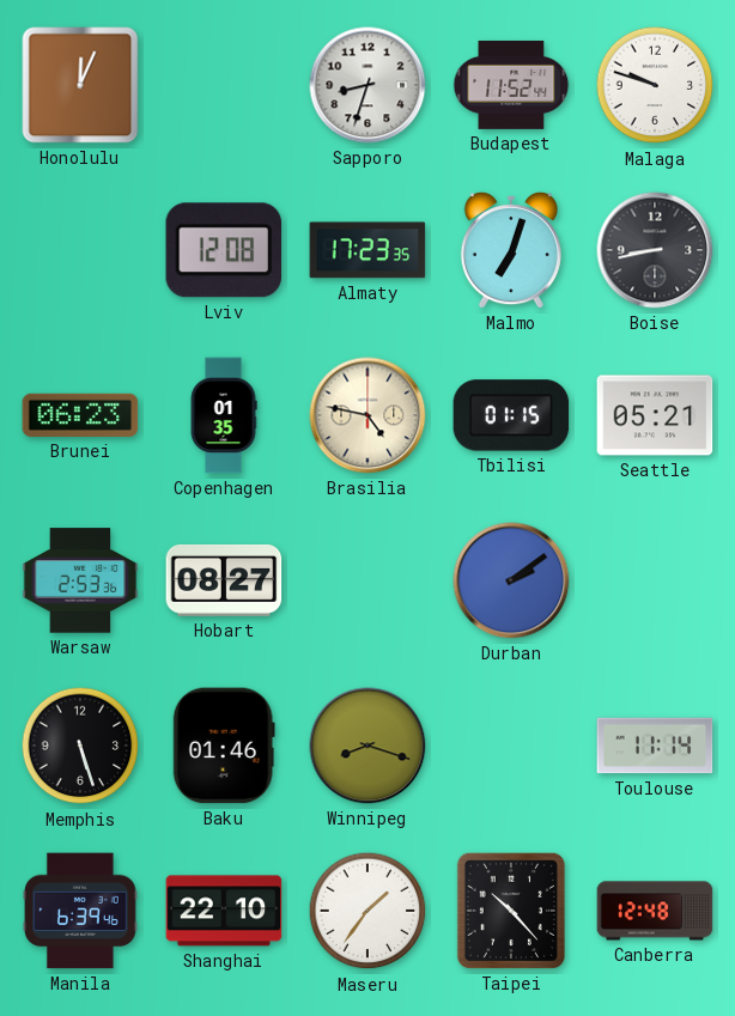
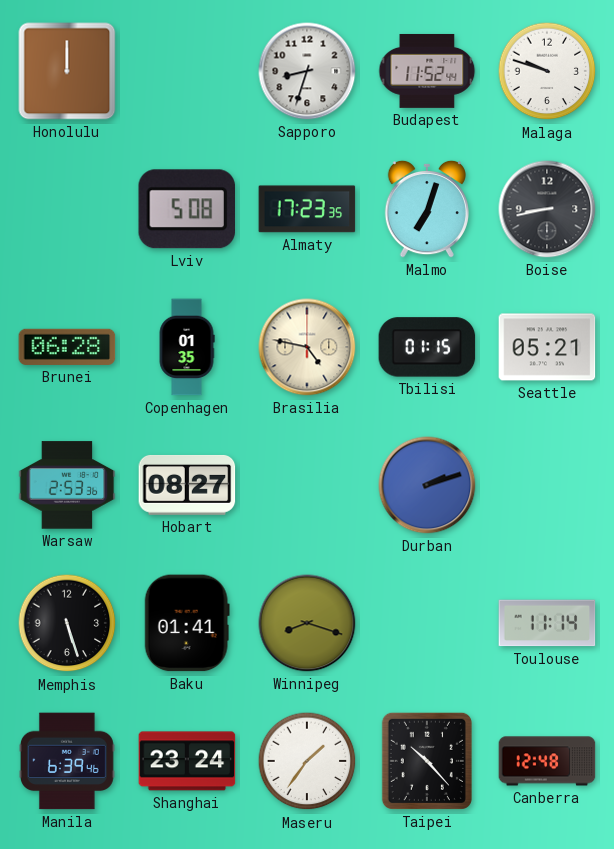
Honolulu: 12:04 -> 12:00 (67, 71)
Lviv: 12:08 -> 5:08 (186, 209)
Brunei: 06:23 -> 06:28 (67, 347)
Durban: 2:09 -> 2:12 (427, 485)
Baku: 01:46 -> 01:41 (187, 623)
Shanghai: 22:10 -> 23:24 (187, 761)
